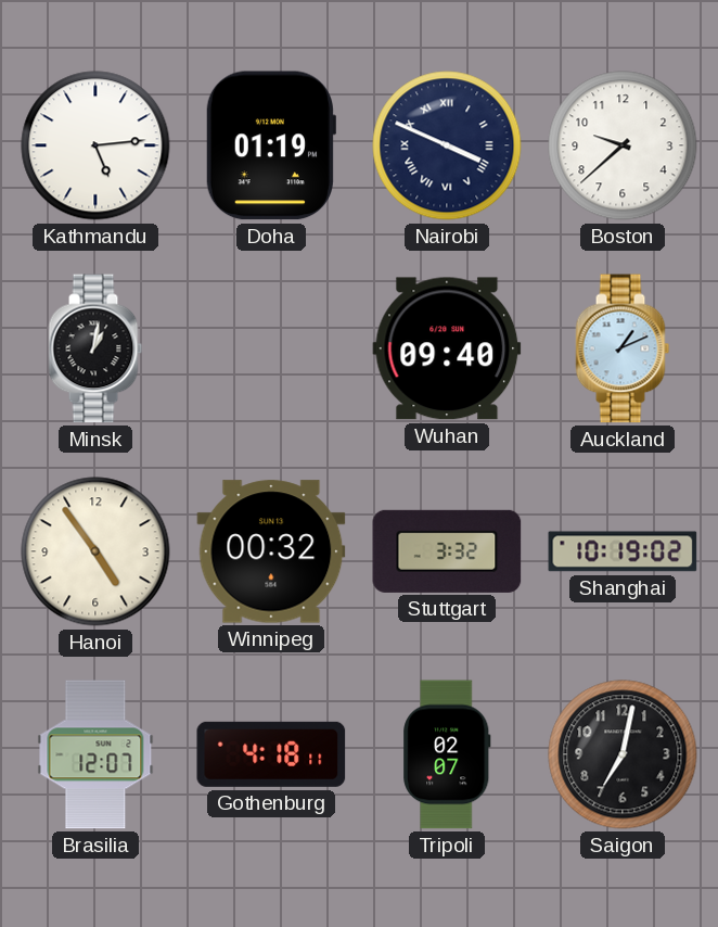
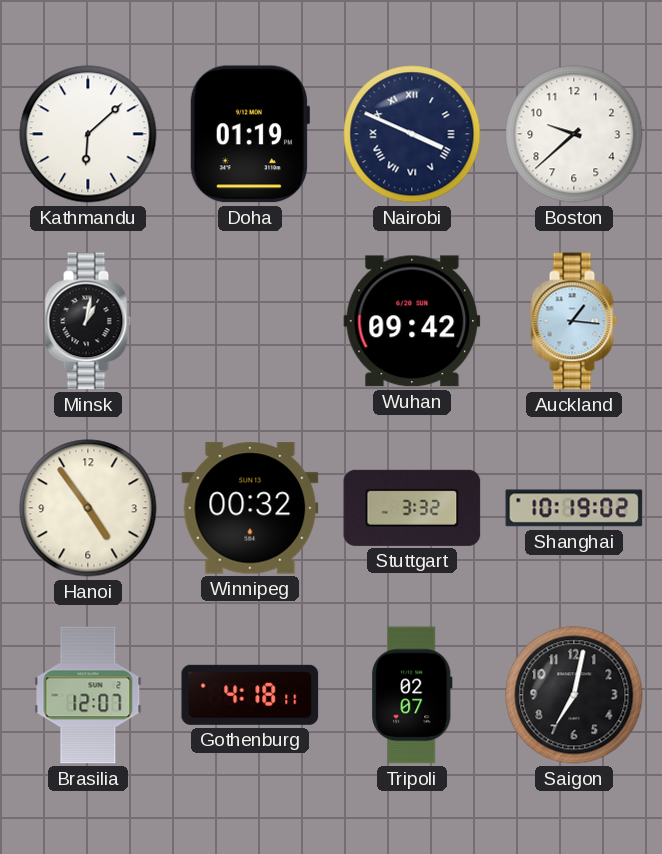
Kathmandu: 5:14 -> 6:08 (88, 134)
Wuhan: 09:40 -> 09:42 (412, 321)
Auckland: 1:11 -> 1:16 (574, 321)
